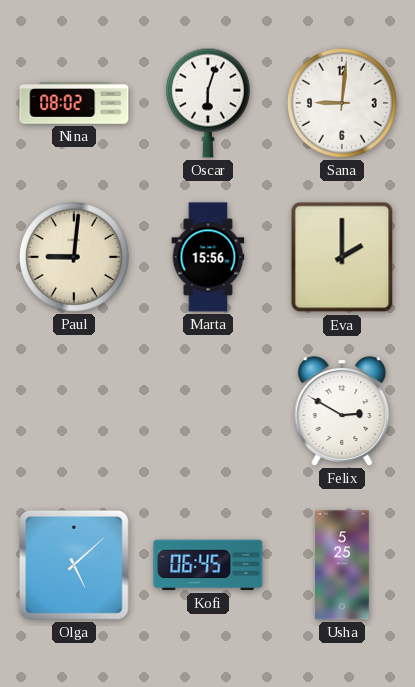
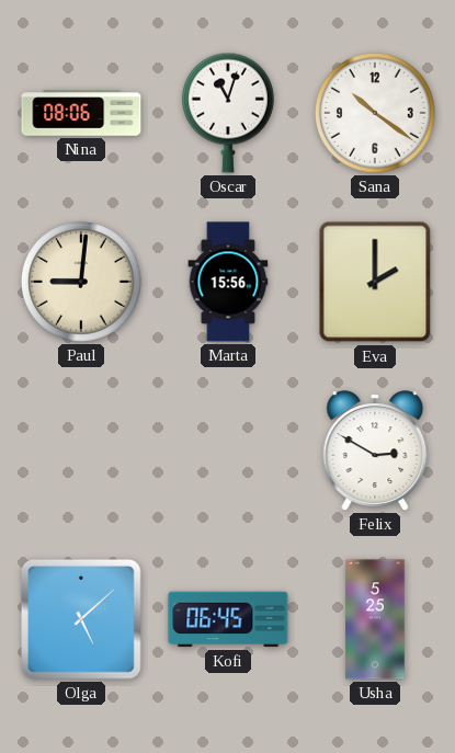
Nina: 08:02 -> 08:06 (81, 113)
Oscar: 6:03 -> 11:03 (228, 113)
Sana: 9:01 -> 10:21 (376, 114)
